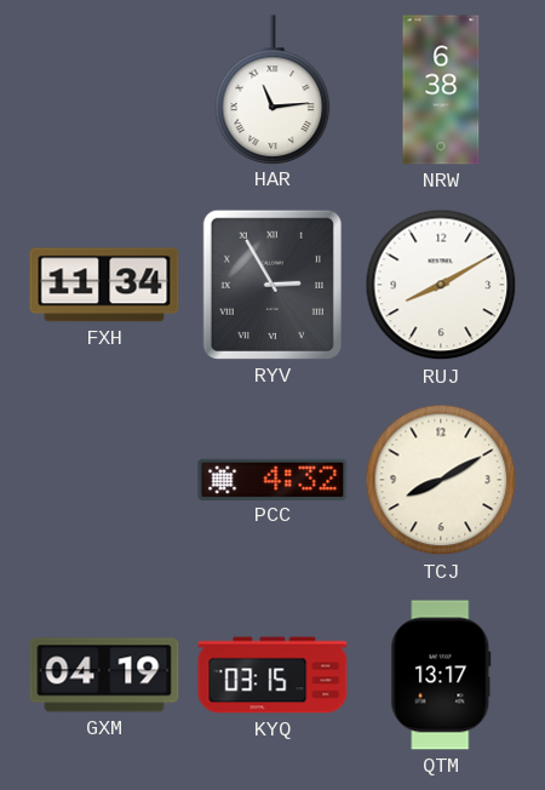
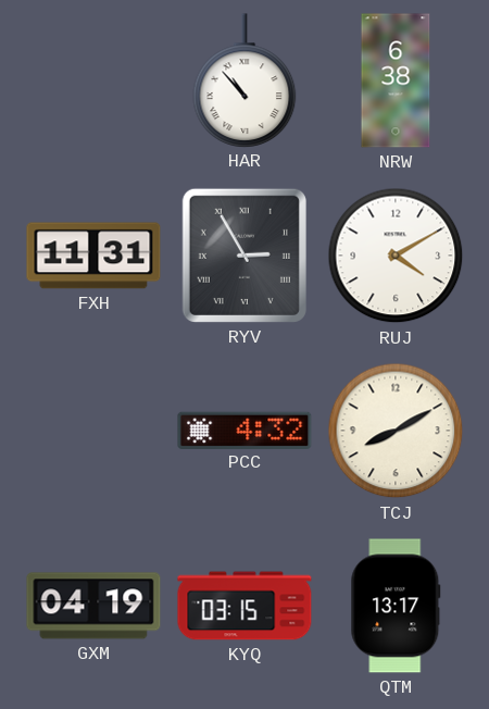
HAR: 11:14 -> 10:53 (244, 80)
FXH: 11:34 -> 11:31 (93, 256)
RUJ: 8:10 -> 4:10 (396, 256)
